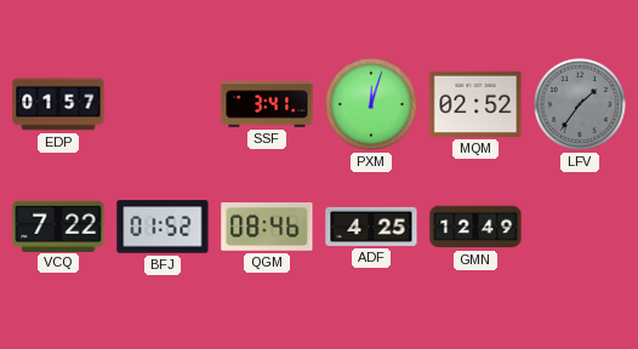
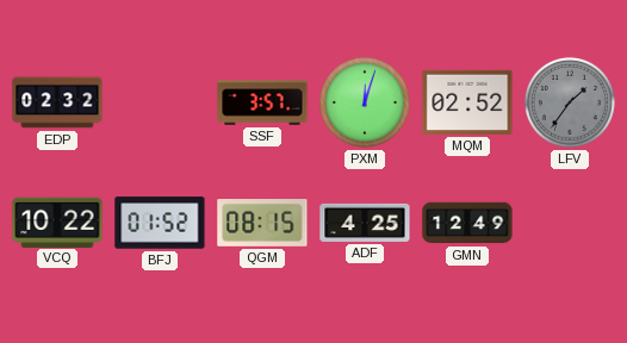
EDP: 01:57 -> 02:32 (57, 102)
SSF: 3:41 -> 3:57 (262, 102)
VCQ: 7:22 -> 10:22 (57, 222)
QGM: 08:46 -> 08:15 (262, 224)
